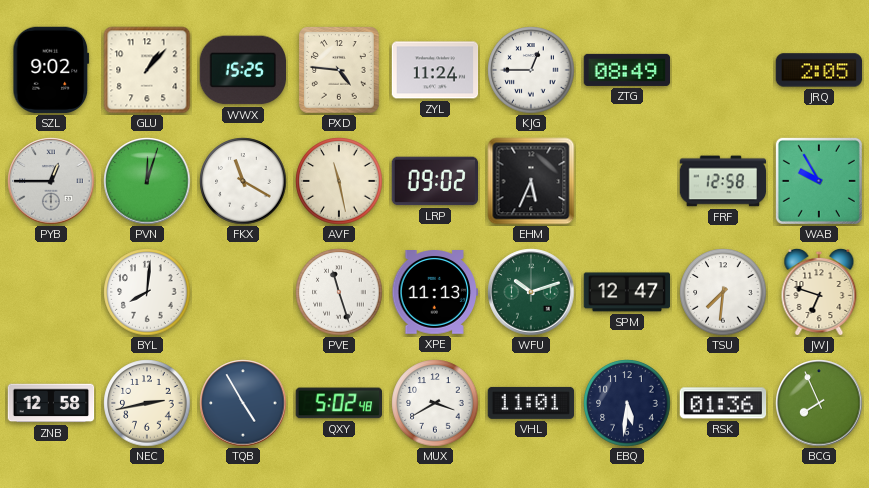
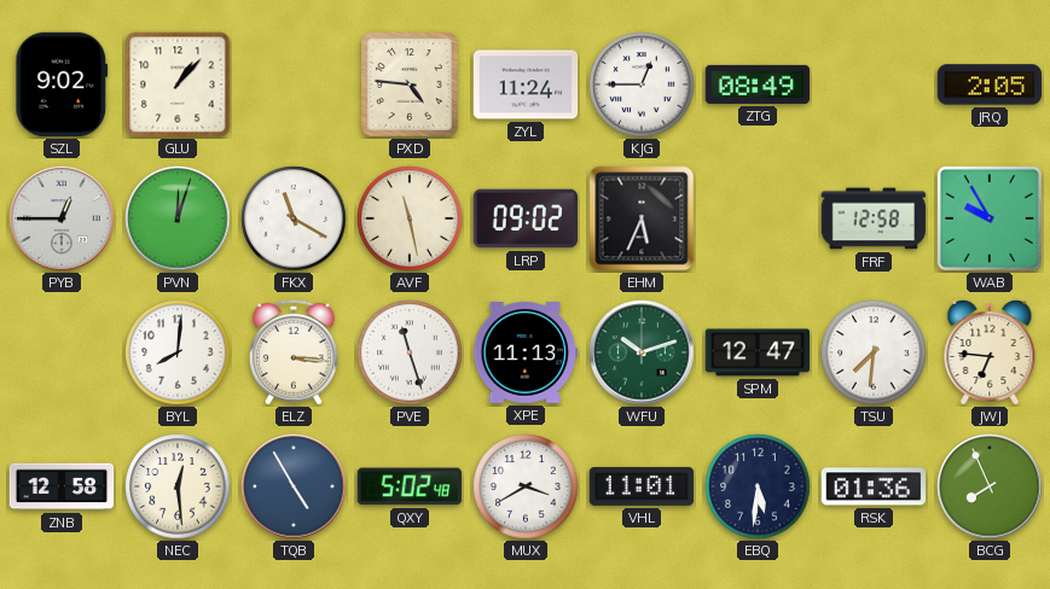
WWX: 15:25 -> none (242, 70)
ELZ: none -> 3:16 (294, 352)
JWJ: 6:48 -> 6:46 (990, 352)
NEC: 2:43 -> 12:29 (178, 486)
